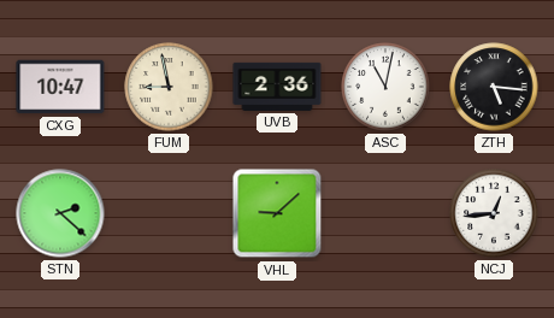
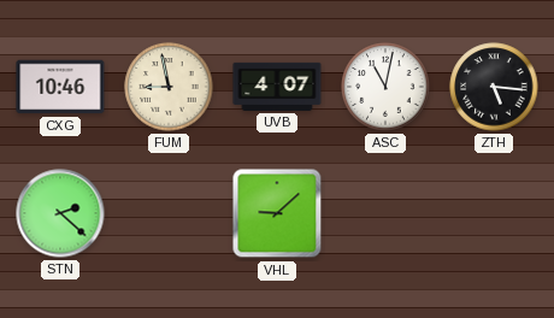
CXG: 10:47 -> 10:46 (60, 87)
UVB: 2:36 -> 4:07 (277, 87)
NCJ: 12:44 -> none (494, 213)
